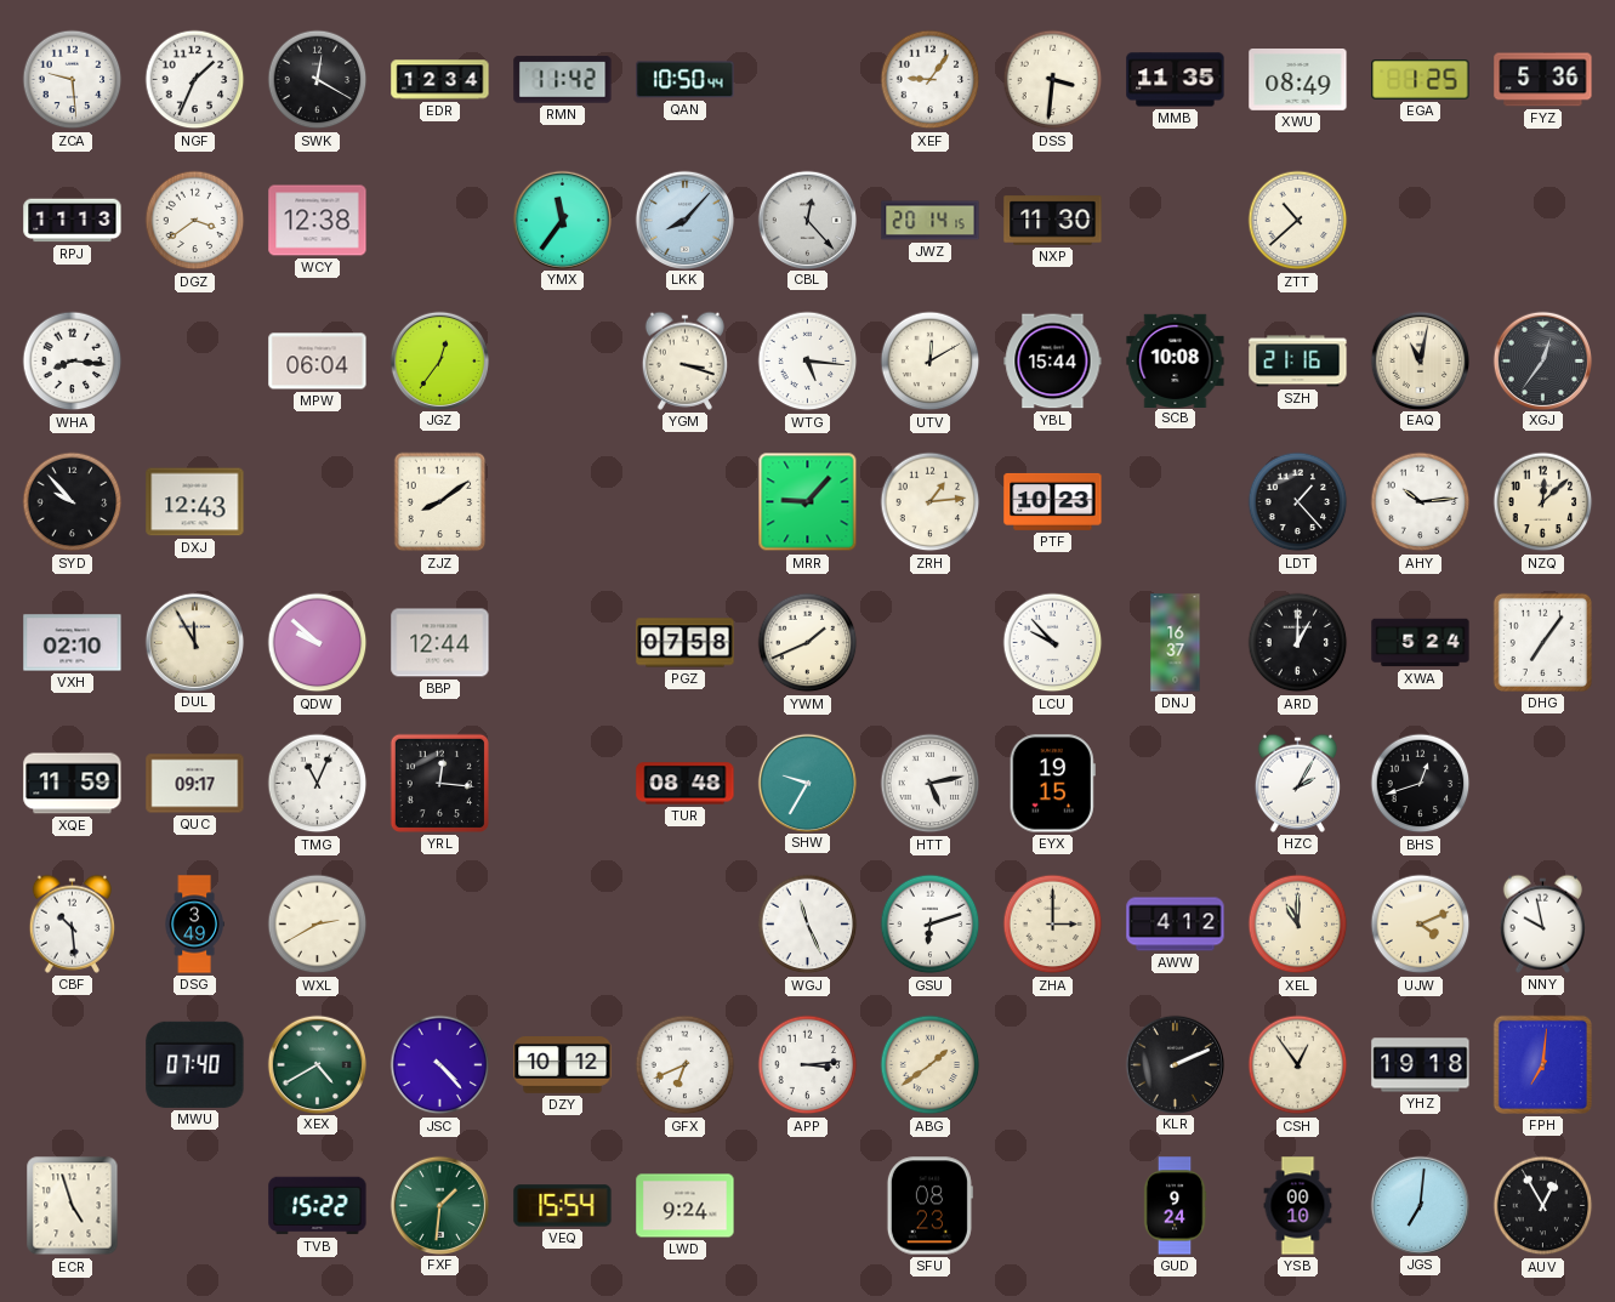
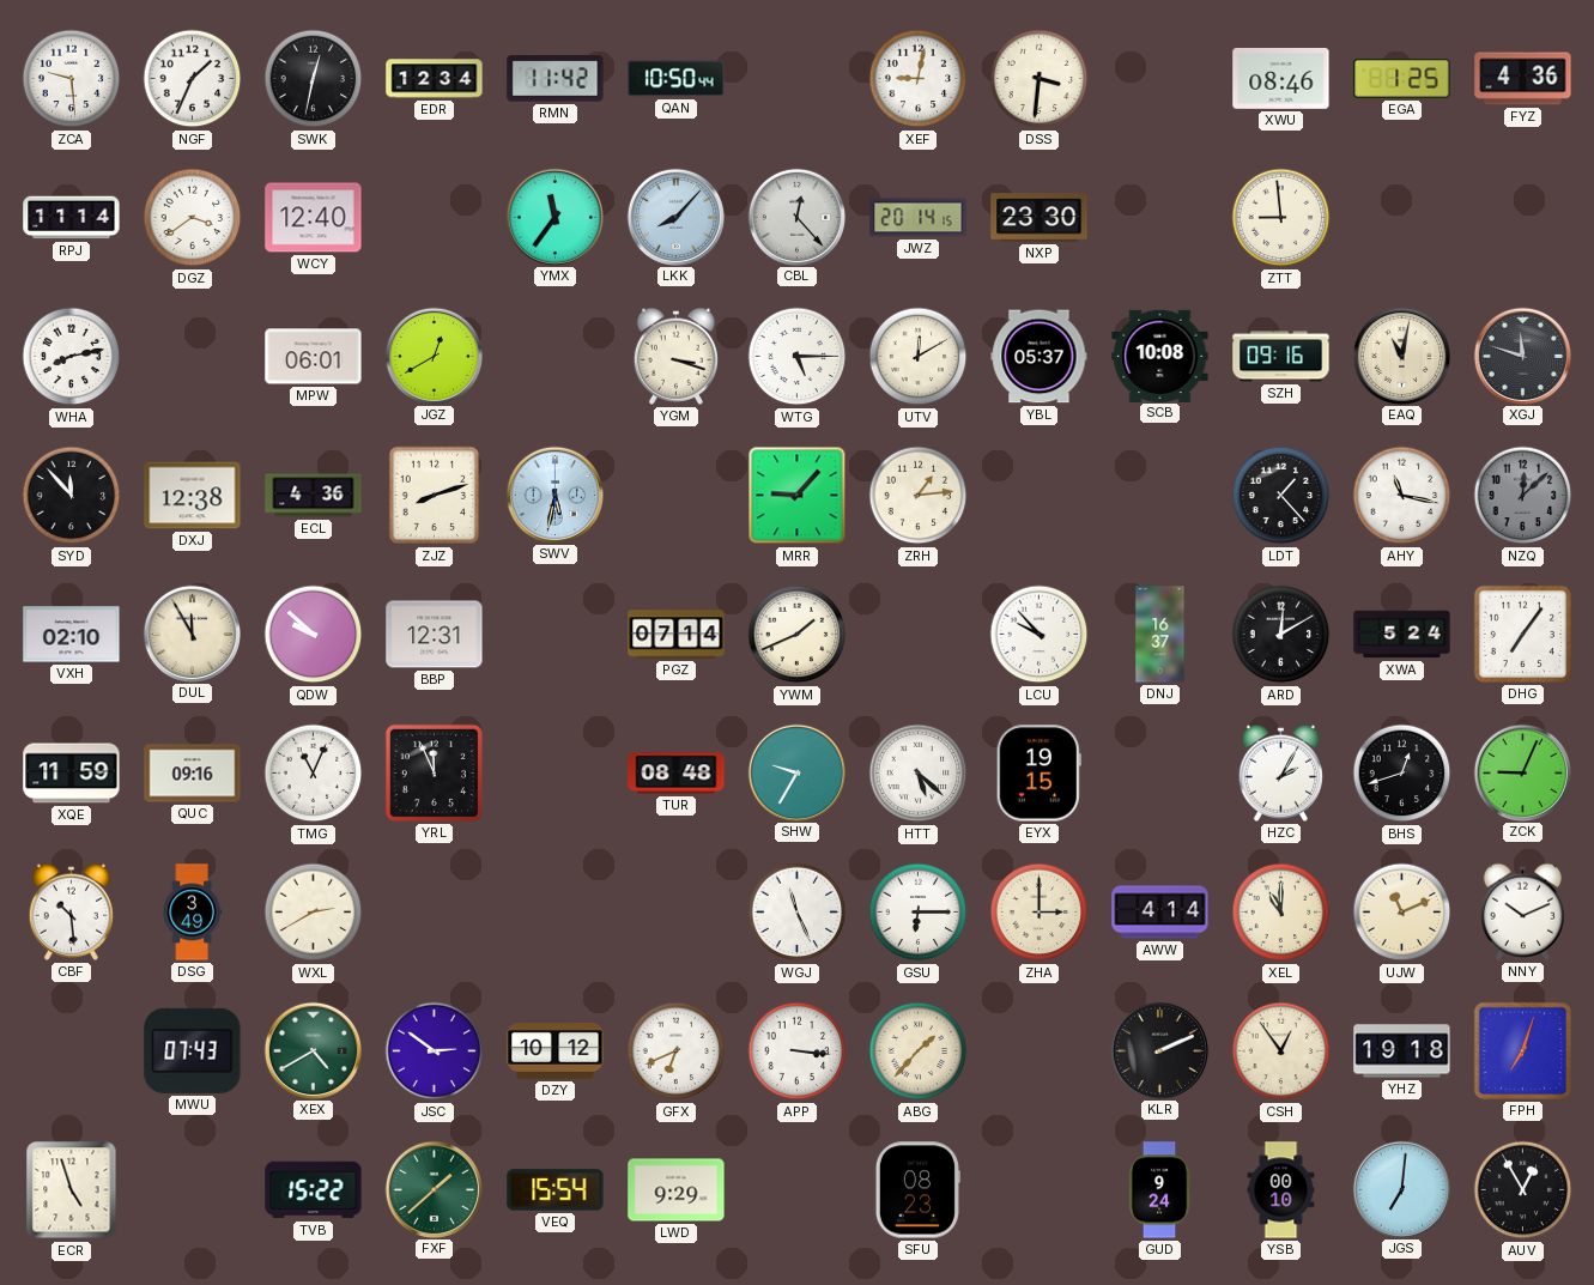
SWK: 12:20 -> 12:32 (314, 79)
XEF: 9:06 -> 9:02 (919, 79)
MMB: 11:35 -> none (1176, 80)
XWU: 08:49 -> 08:46 (1281, 79)
FYZ: 5:36 -> 4:36 (1523, 79)
RPJ: 11:13 -> 11:14 (72, 218)
WCY: 12:38 -> 12:40 (314, 218)
NXP: 11:30 -> 23:30 (1040, 218)
ZTT: 10:38 -> 8:59 (1281, 218)
WHA: 8:16 -> 8:13 (72, 357)
MPW: 06:04 -> 06:01 (314, 357)
JGZ: 12:36 -> 12:40 (434, 356)
WTG: 5:16 -> 5:15 (798, 357)
YBL: 15:44 -> 05:37 (1040, 357)
SZH: 21:16 -> 09:16 (1281, 357)
XGJ: 12:36 -> 11:48 (1522, 356)
SYD: 9:53 -> 11:53 (72, 496)
DXJ: 12:43 -> 12:38 (193, 496)
ECL: none -> 4:36 (314, 496)
ZJZ: 8:09 -> 8:12 (435, 496)
SWV: none -> 5:32 (554, 495)
PTF: 10:23 -> none (1053, 501)
AHY: 10:14 -> 11:17 (1402, 496)
NZQ dial: cream -> grey (1523, 496)
BBP: 12:44 -> 12:31 (435, 635)
PGZ: 07:58 -> 07:14 (677, 635)
ARD: 1:00 -> 12:10 (1281, 635)
QUC: 09:17 -> 09:16 (193, 774)
YRL: 12:16 -> 11:56 (434, 772)
HTT: 5:13 -> 5:22 (919, 774)
ZCK: none -> 9:04 (1522, 772)
GSU: 6:12 -> 6:15 (919, 913)
AWW: 4:12 -> 4:14 (1160, 913)
UJW: 4:11 -> 11:11 (1402, 913)
NNY: 9:58 -> 10:11 (1522, 911)
MWU: 07:40 -> 07:43 (193, 1050)
JSC: 4:23 -> 2:51 (435, 1051)
APP: 3:14 -> 3:16 (798, 1051)
ABG: 1:39 -> 1:37 (919, 1051)
FPH: 7:01 -> 7:03 (1522, 1050)
FXF: 1:31 -> 1:38 (434, 1189)
LWD: 9:24 -> 9:29 (677, 1190)
